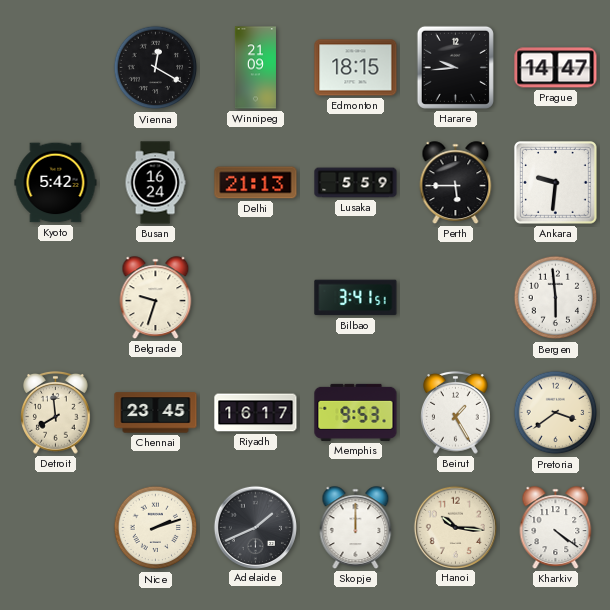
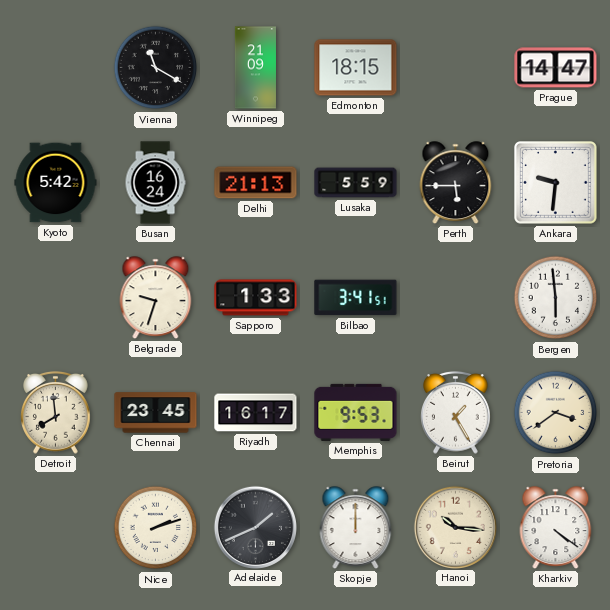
Vienna: 12:20 -> 11:20 (156, 68)
Harare: 9:44 -> none (455, 67)
Sapporo: none -> 1:33 (256, 298)
